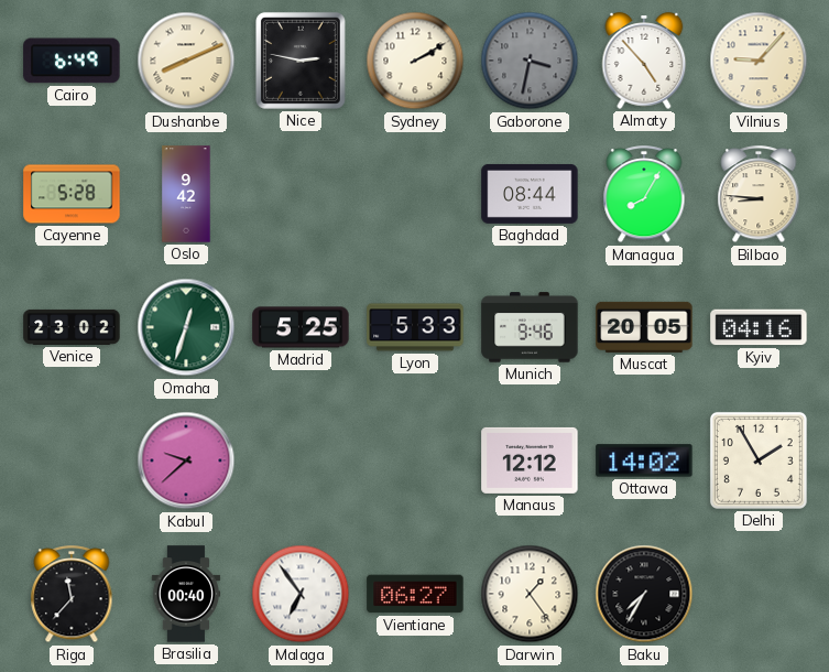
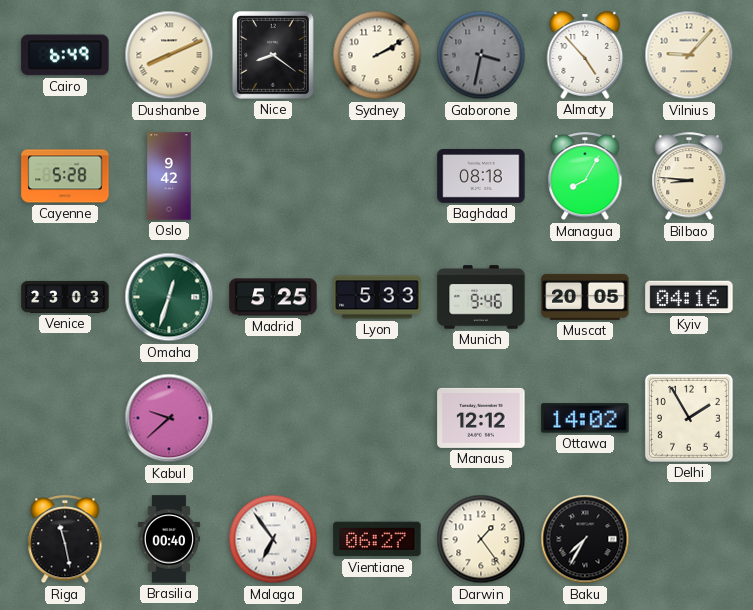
Nice: 2:47 -> 8:21 (273, 55)
Baghdad: 08:44 -> 08:18 (481, 176)
Venice: 23:02 -> 23:03 (65, 297)
Riga: 11:37 -> 11:28 (65, 540)
